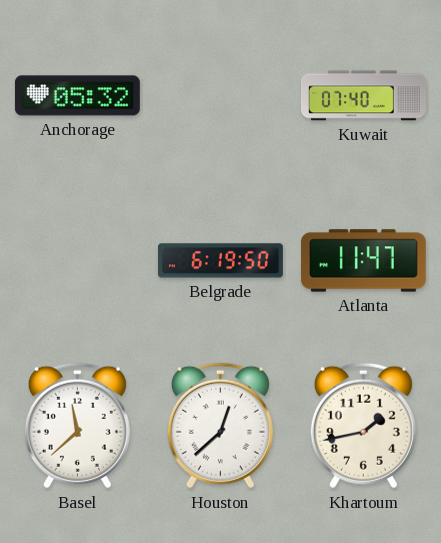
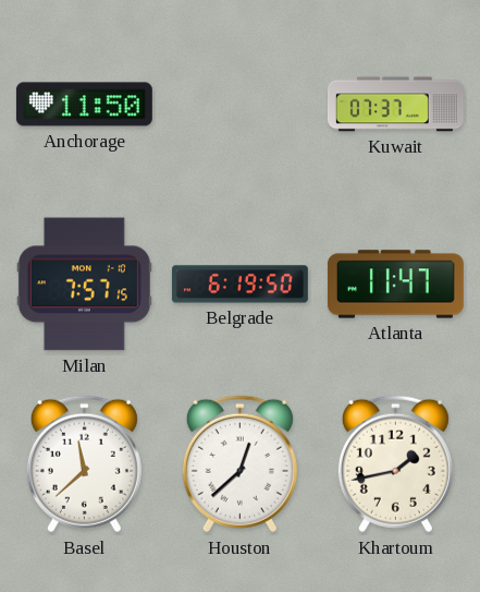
Anchorage: 05:32 -> 11:50 (84, 105)
Kuwait: 07:40 -> 07:37 (395, 105)
Milan: none -> 7:57 (84, 285)
